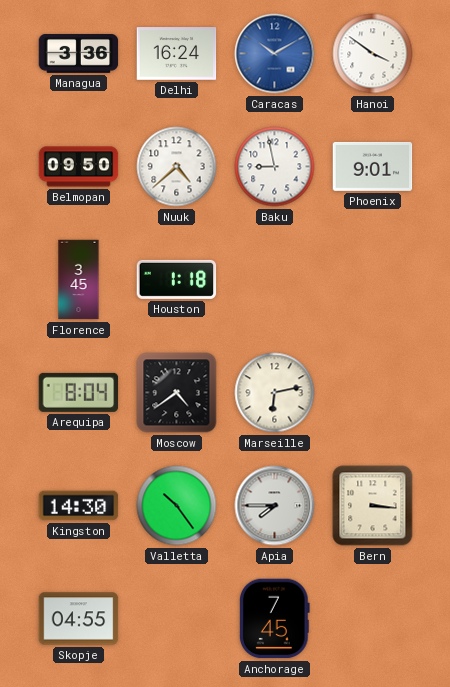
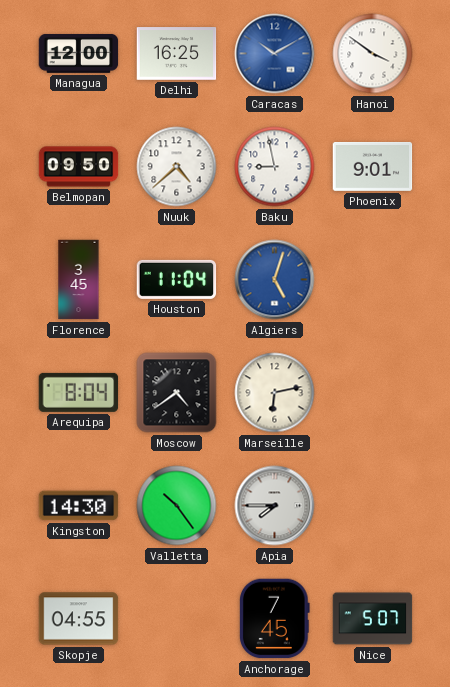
Managua: 3:36 -> 12:00 (79, 53)
Delhi: 16:24 -> 16:25 (177, 54)
Houston: 1:18 -> 11:04 (177, 279)
Algiers: none -> 5:03 (275, 280)
Bern: 3:16 -> none (373, 506)
Nice: none -> 5:07 (373, 619)
